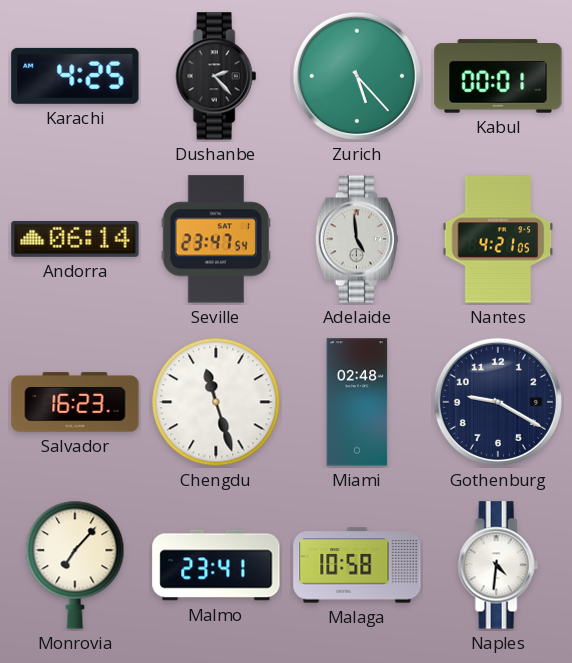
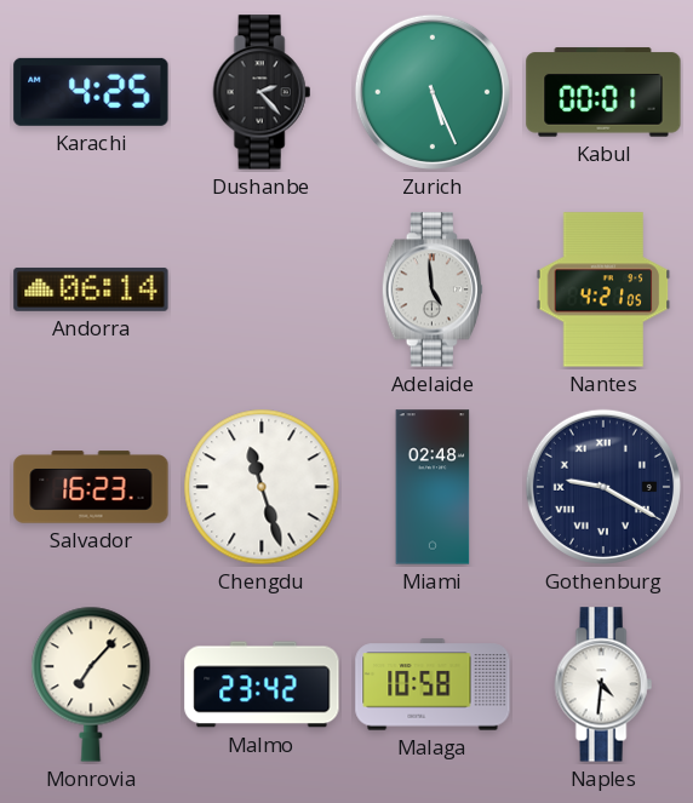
Zurich: 5:23 -> 5:26 (433, 92)
Seville: 23:47 -> none (216, 239)
Gothenburg numerals: Arabic -> Roman (603, 487)
Malmo: 23:41 -> 23:42 (262, 684)
